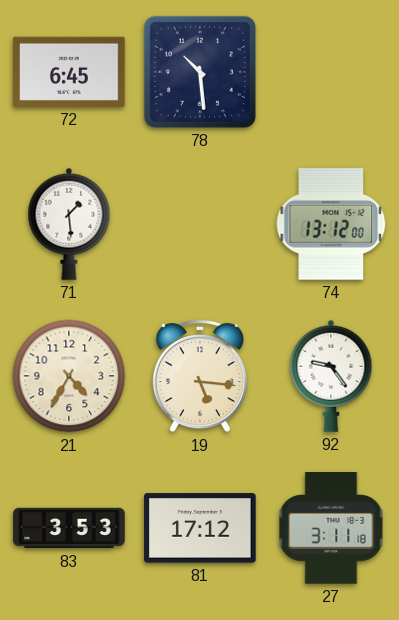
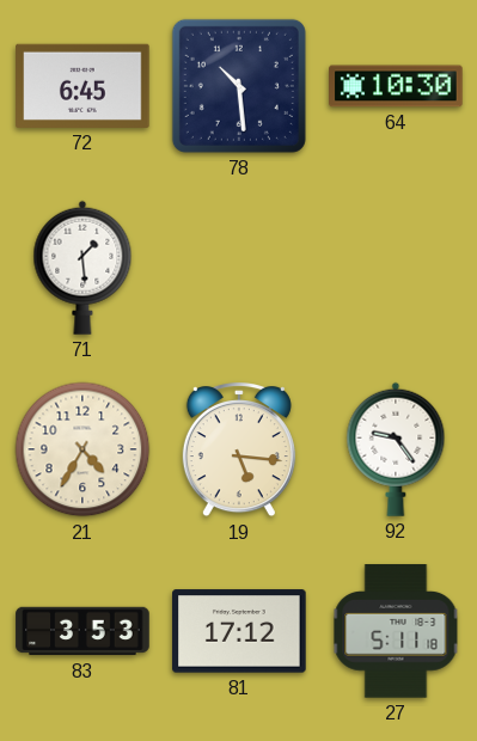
64: none -> 10:30 (396, 86)
74: 13:12 -> none (331, 224)
27: 3:11 -> 5:11 (396, 631)
